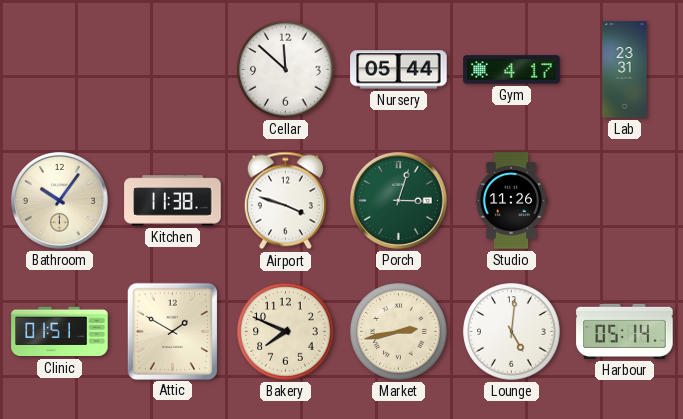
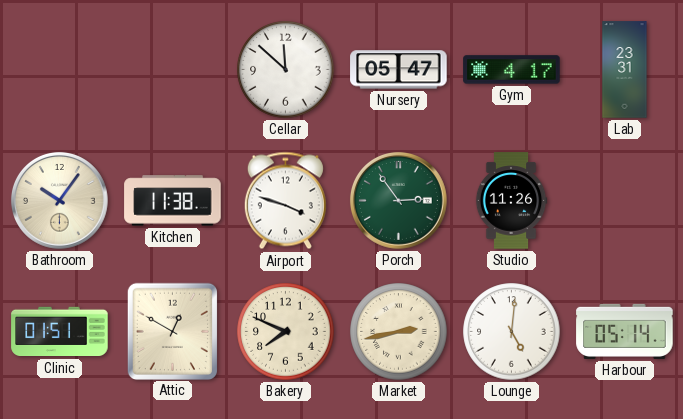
Nursery: 05:44 -> 05:47 (399, 70)
Porch: 3:03 -> 2:54 (398, 200)
Attic: 1:50 -> 12:50 (172, 331)
